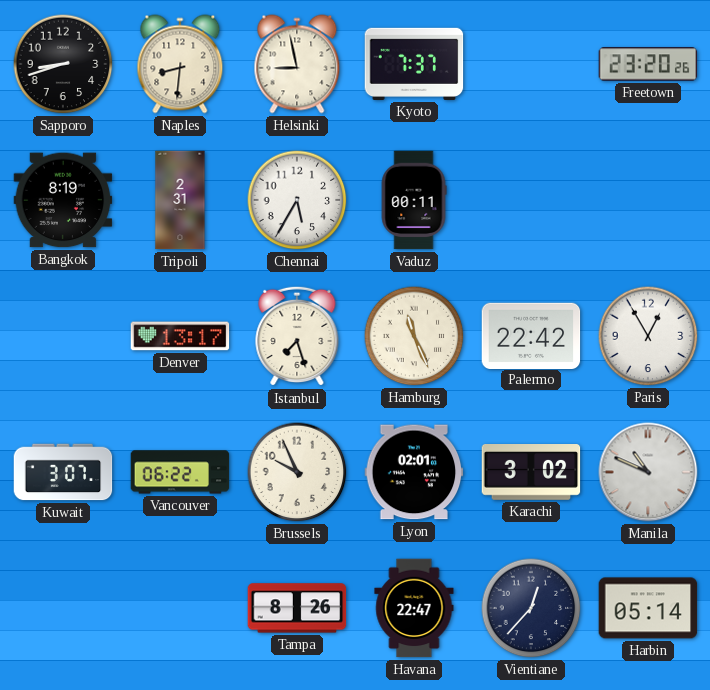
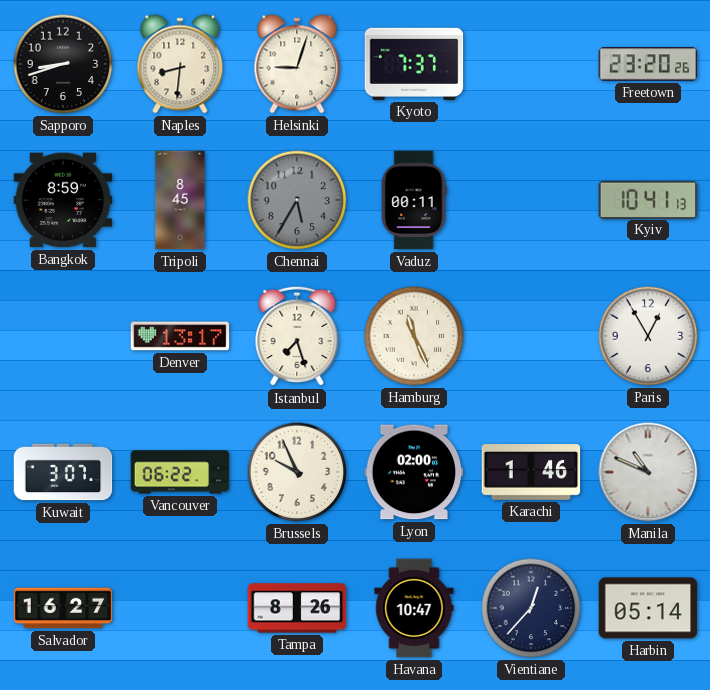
Helsinki: 8:58 -> 9:03 (297, 64)
Bangkok: 8:19 -> 8:59 (63, 200)
Tripoli: 2:31 -> 8:45 (180, 200)
Chennai dial: white -> grey (297, 200)
Kyiv: none -> 10:41 (648, 199)
Palermo: 22:42 -> none (531, 335)
Lyon: 02:01 -> 02:00 (414, 472)
Karachi: 3:02 -> 1:46 (531, 473)
Salvador: none -> 16:27 (63, 608)
Havana: 22:47 -> 10:47 (414, 608)
